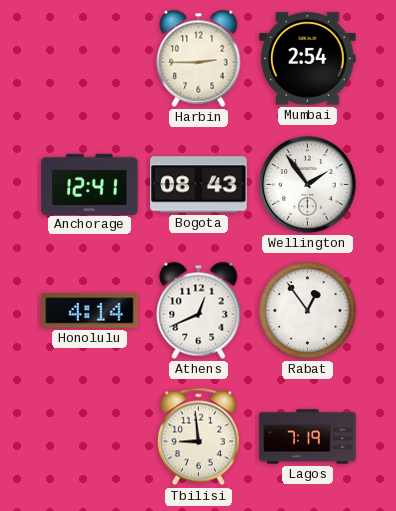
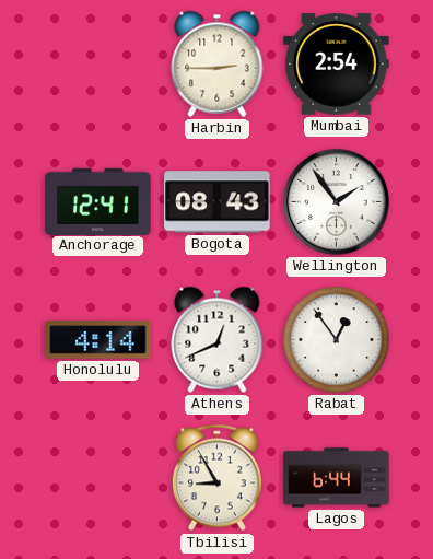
Tbilisi: 8:59 -> 8:55 (216, 478)
Lagos: 7:19 -> 6:44 (337, 478)
